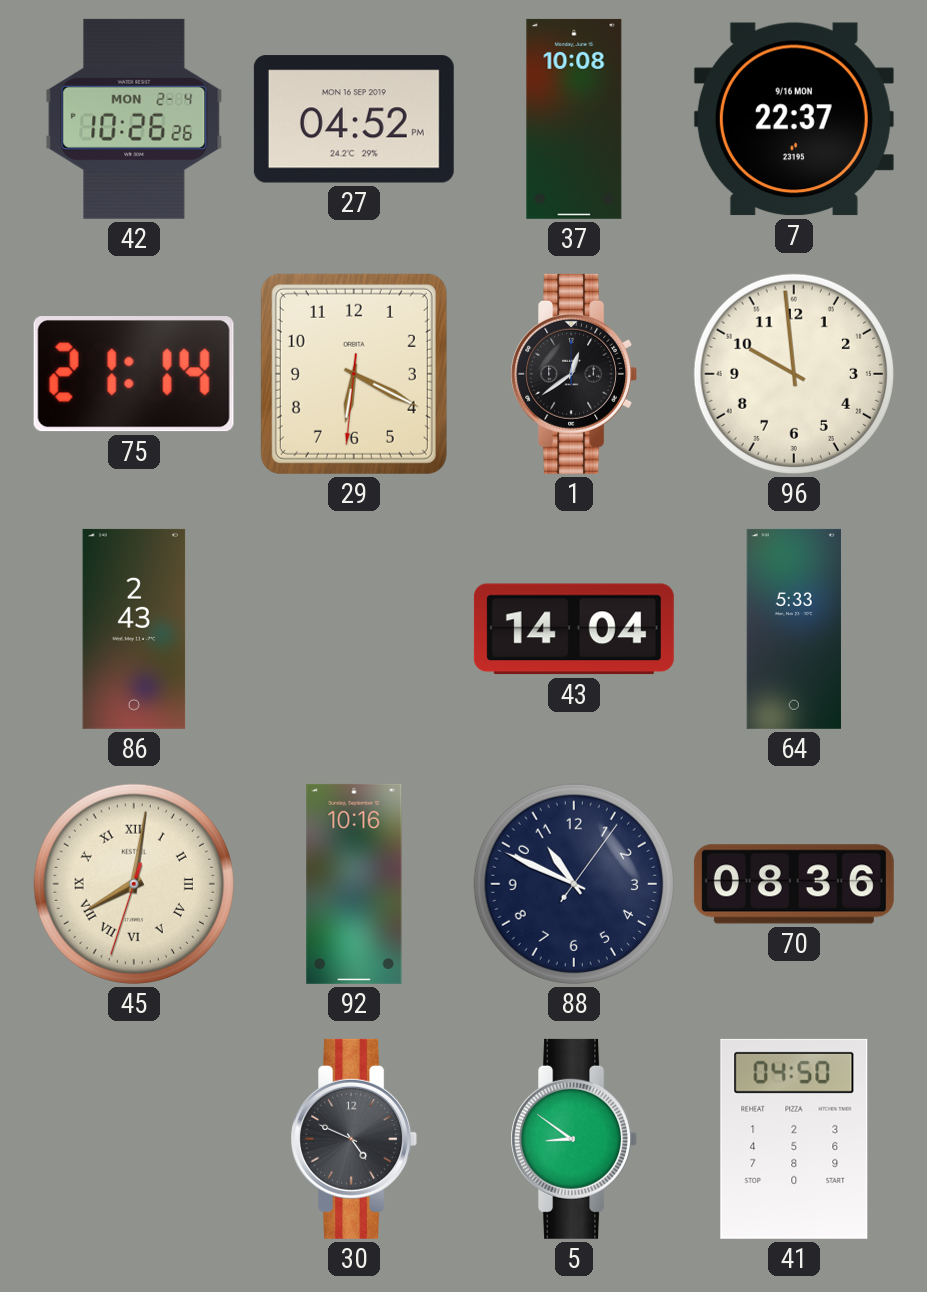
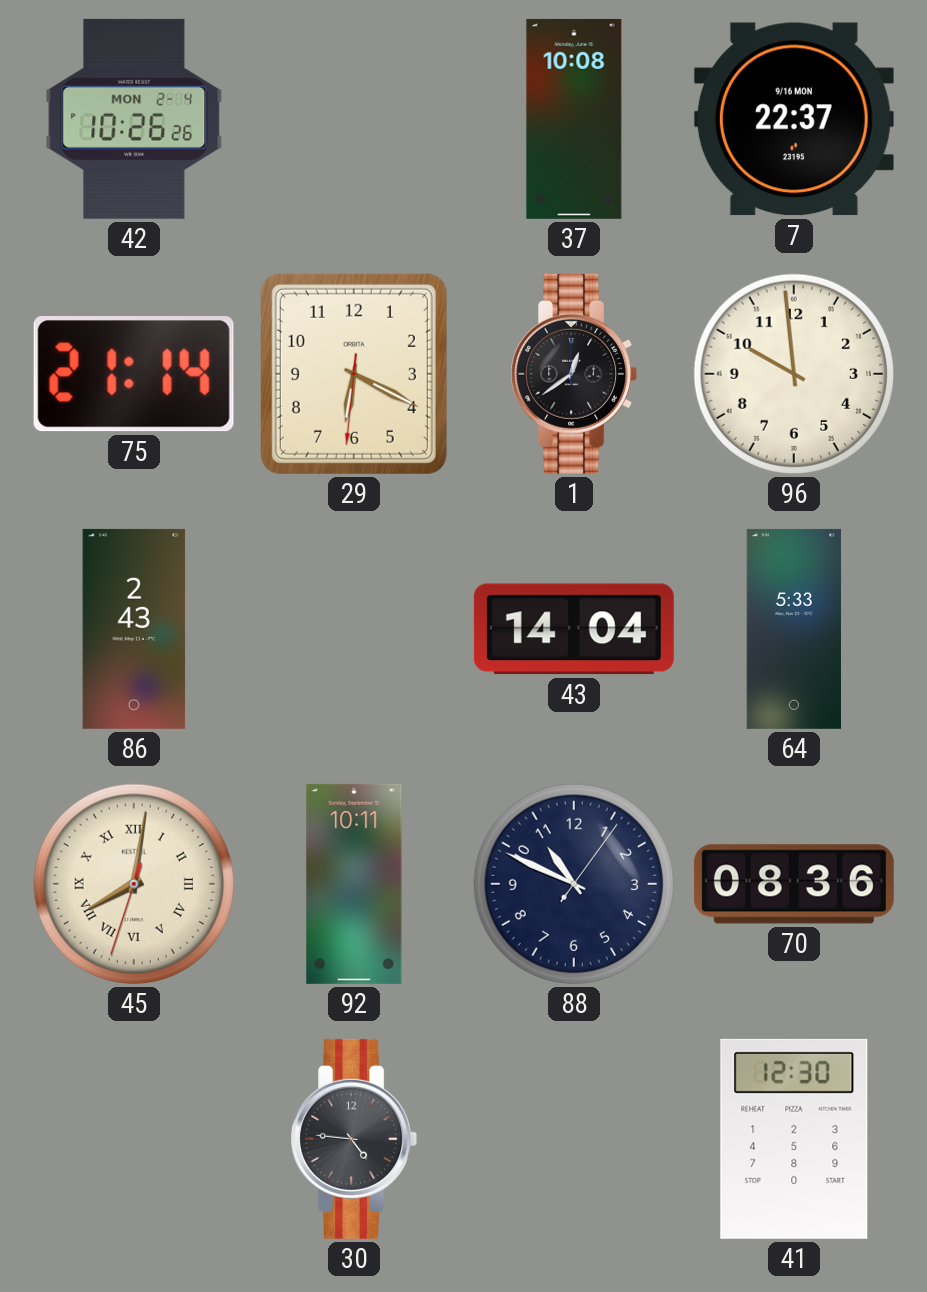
27: 04:52 -> none (354, 119)
92: 10:16 -> 10:11 (354, 884)
30: 4:49 -> 4:46 (354, 1139)
5: 8:51 -> none (574, 1139)
41: 04:50 -> 12:30 (794, 1139)
